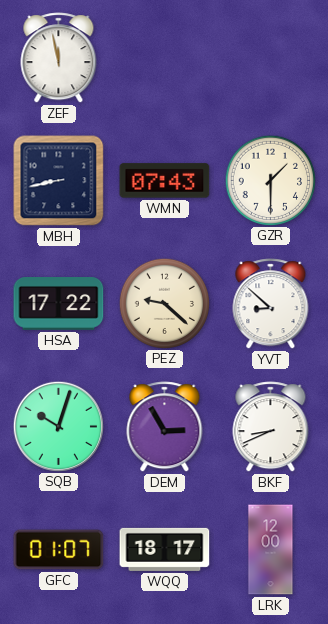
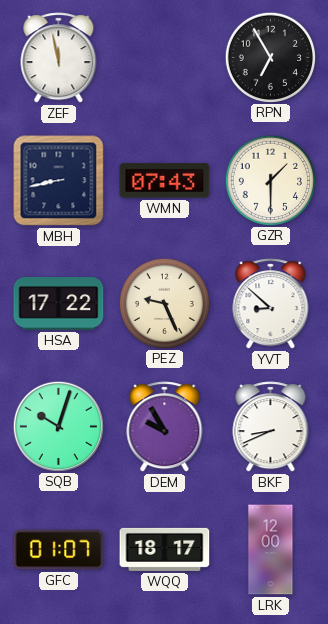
RPN: none -> 6:55 (270, 57)
PEZ: 9:22 -> 9:26 (164, 303)
DEM: 2:55 -> 9:55 (165, 427)
